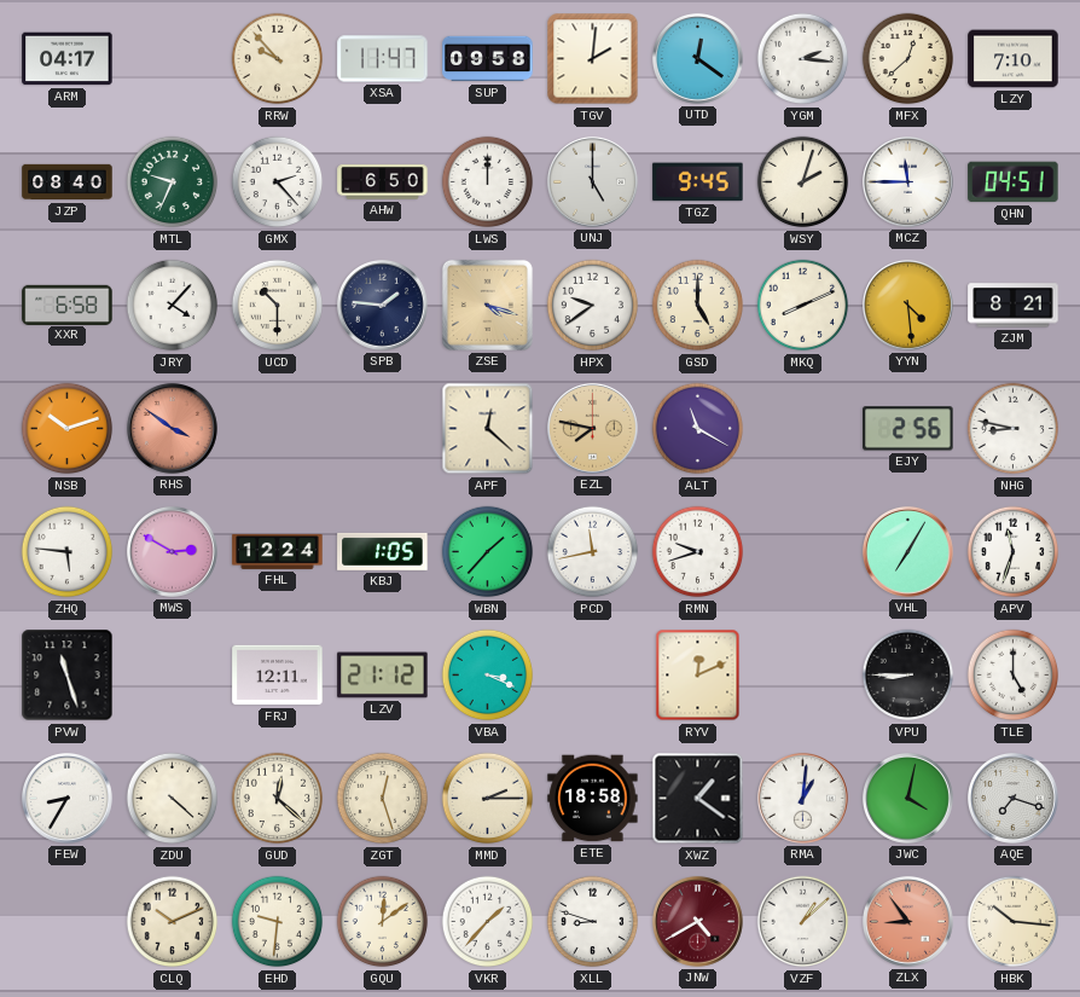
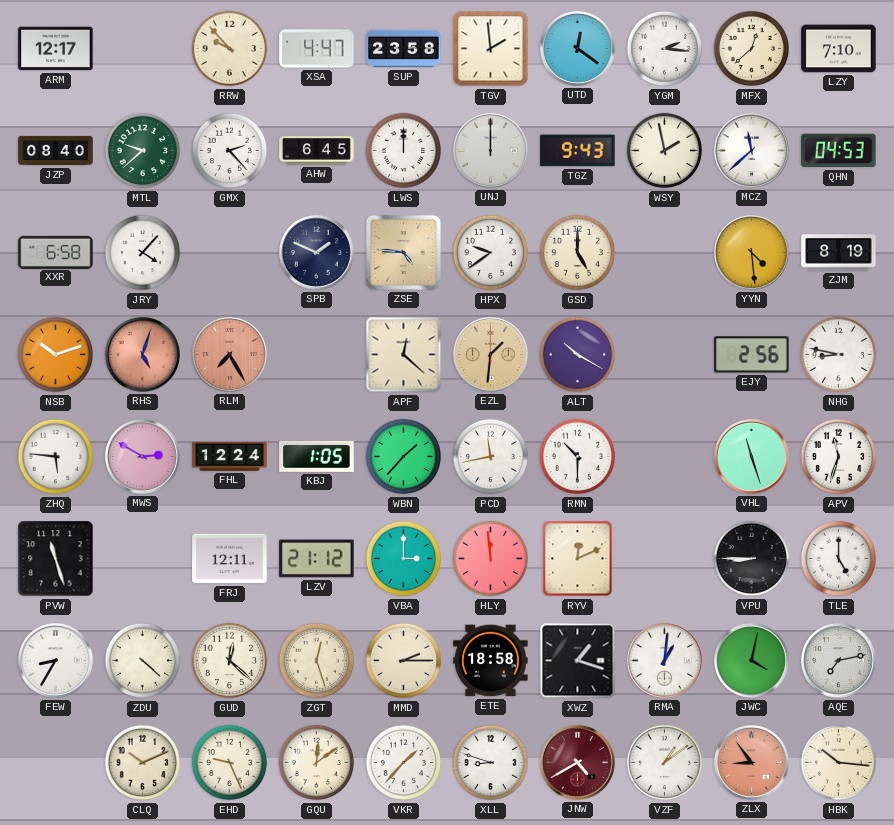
ARM: 04:17 -> 12:17 (56, 49)
XSA: 11:47 -> 4:47 (317, 49)
SUP: 09:58 -> 23:58 (404, 49)
TGV: 2:01 -> 1:59 (491, 49)
MTL: 9:34 -> 9:38 (143, 151)
AHW: 6:50 -> 6:45 (317, 151)
UNJ: 5:00 -> 12:00 (490, 150)
TGZ: 9:45 -> 9:43 (578, 151)
WSY: 2:03 -> 1:58 (665, 151)
MCZ: 11:45 -> 11:38 (751, 150)
QHN: 04:51 -> 04:53 (839, 151)
UCD: 10:30 -> none (278, 306)
SPB: 1:46 -> 1:49 (316, 252)
ZSE: 4:18 -> 4:46 (403, 252)
MKQ: 8:11 -> none (803, 306)
ZJM: 8:21 -> 8:19 (839, 253)
RHS: 3:51 -> 5:03 (142, 354)
RLM: none -> 7:25 (229, 354)
EZL: 7:47 -> 1:31 (490, 354)
ALT: 11:20 -> 10:20 (578, 355)
RMN: 9:42 -> 10:30 (578, 457)
VHL: 7:05 -> 11:27 (751, 456)
VBA: 3:19 -> 3:00 (404, 559)
HLY: none -> 11:59 (491, 559)
XWZ: 1:21 -> 1:18 (578, 661)
AQE: 7:18 -> 7:13 (838, 660)
EHD: 9:31 -> 9:26 (230, 763)
VZF: 1:08 -> 1:09 (665, 763)
